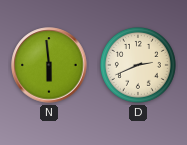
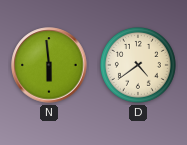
D: 2:41 -> 4:39 (138, 65)
